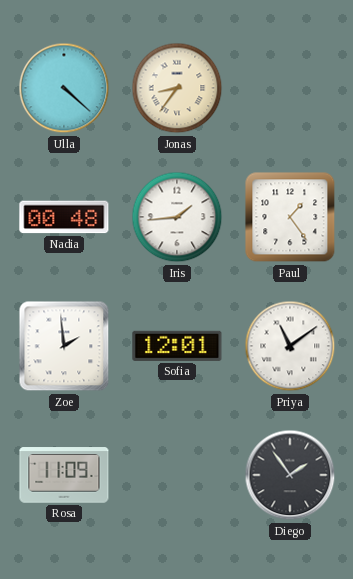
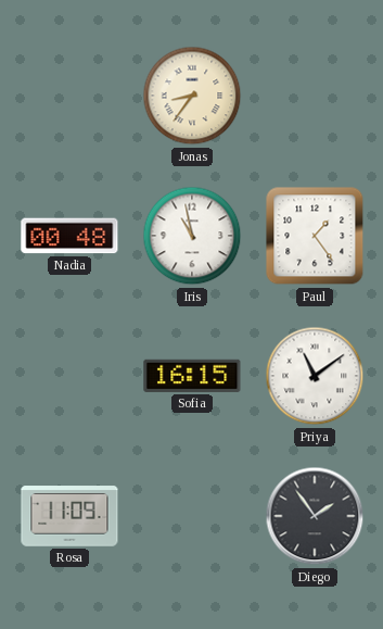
Ulla: 4:22 -> none (64, 88)
Iris: 1:44 -> 10:58 (192, 236)
Zoe: 1:59 -> none (64, 346)
Sofia: 12:01 -> 16:15 (192, 376)
